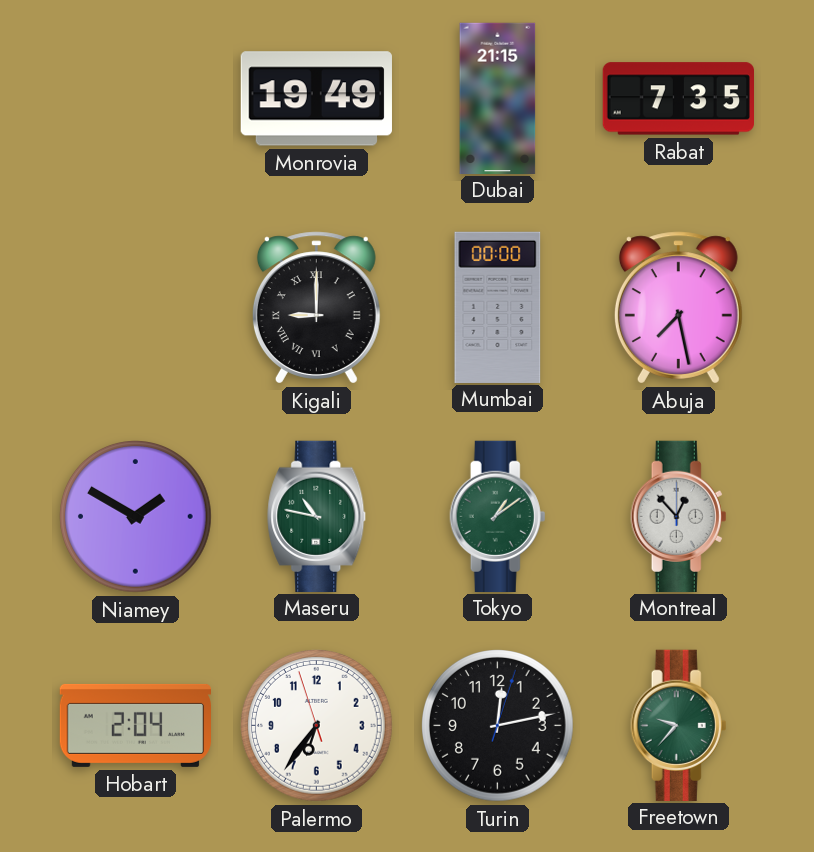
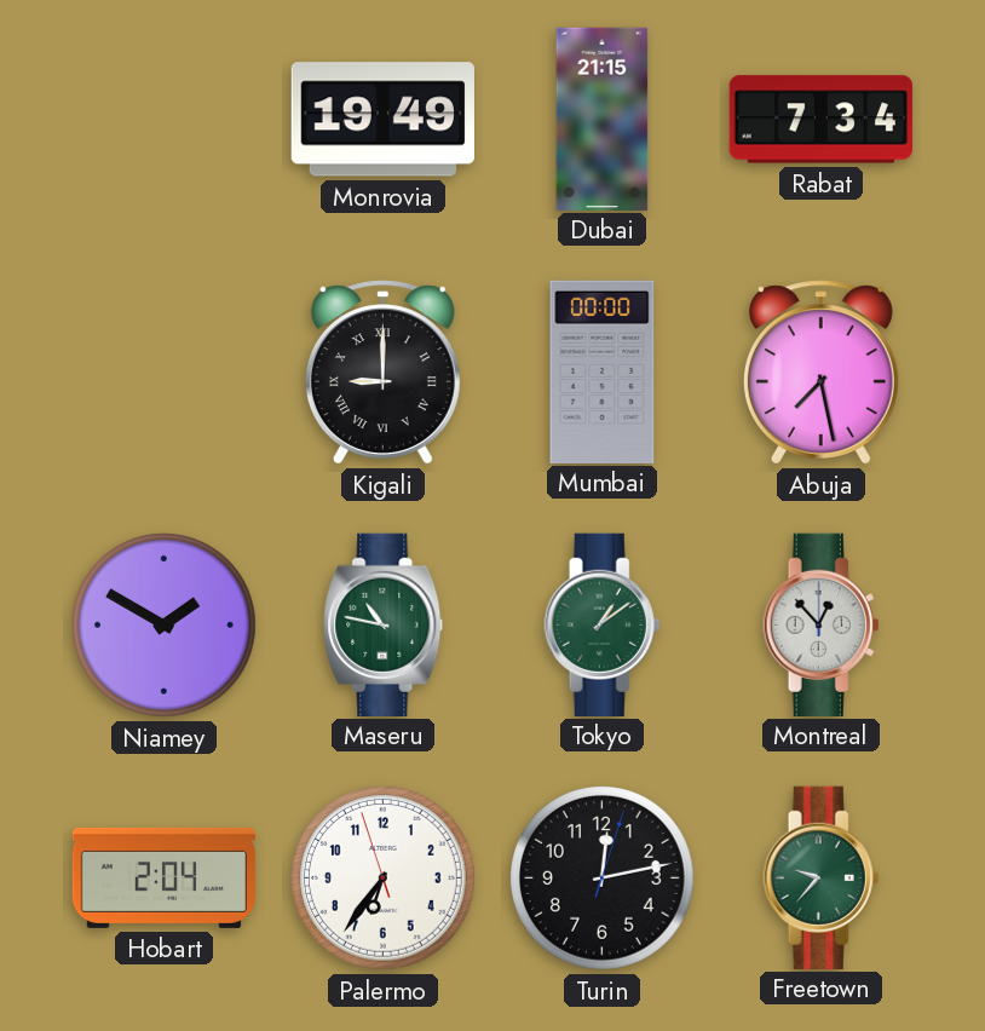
Rabat: 7:35 -> 7:34 (820, 120)
